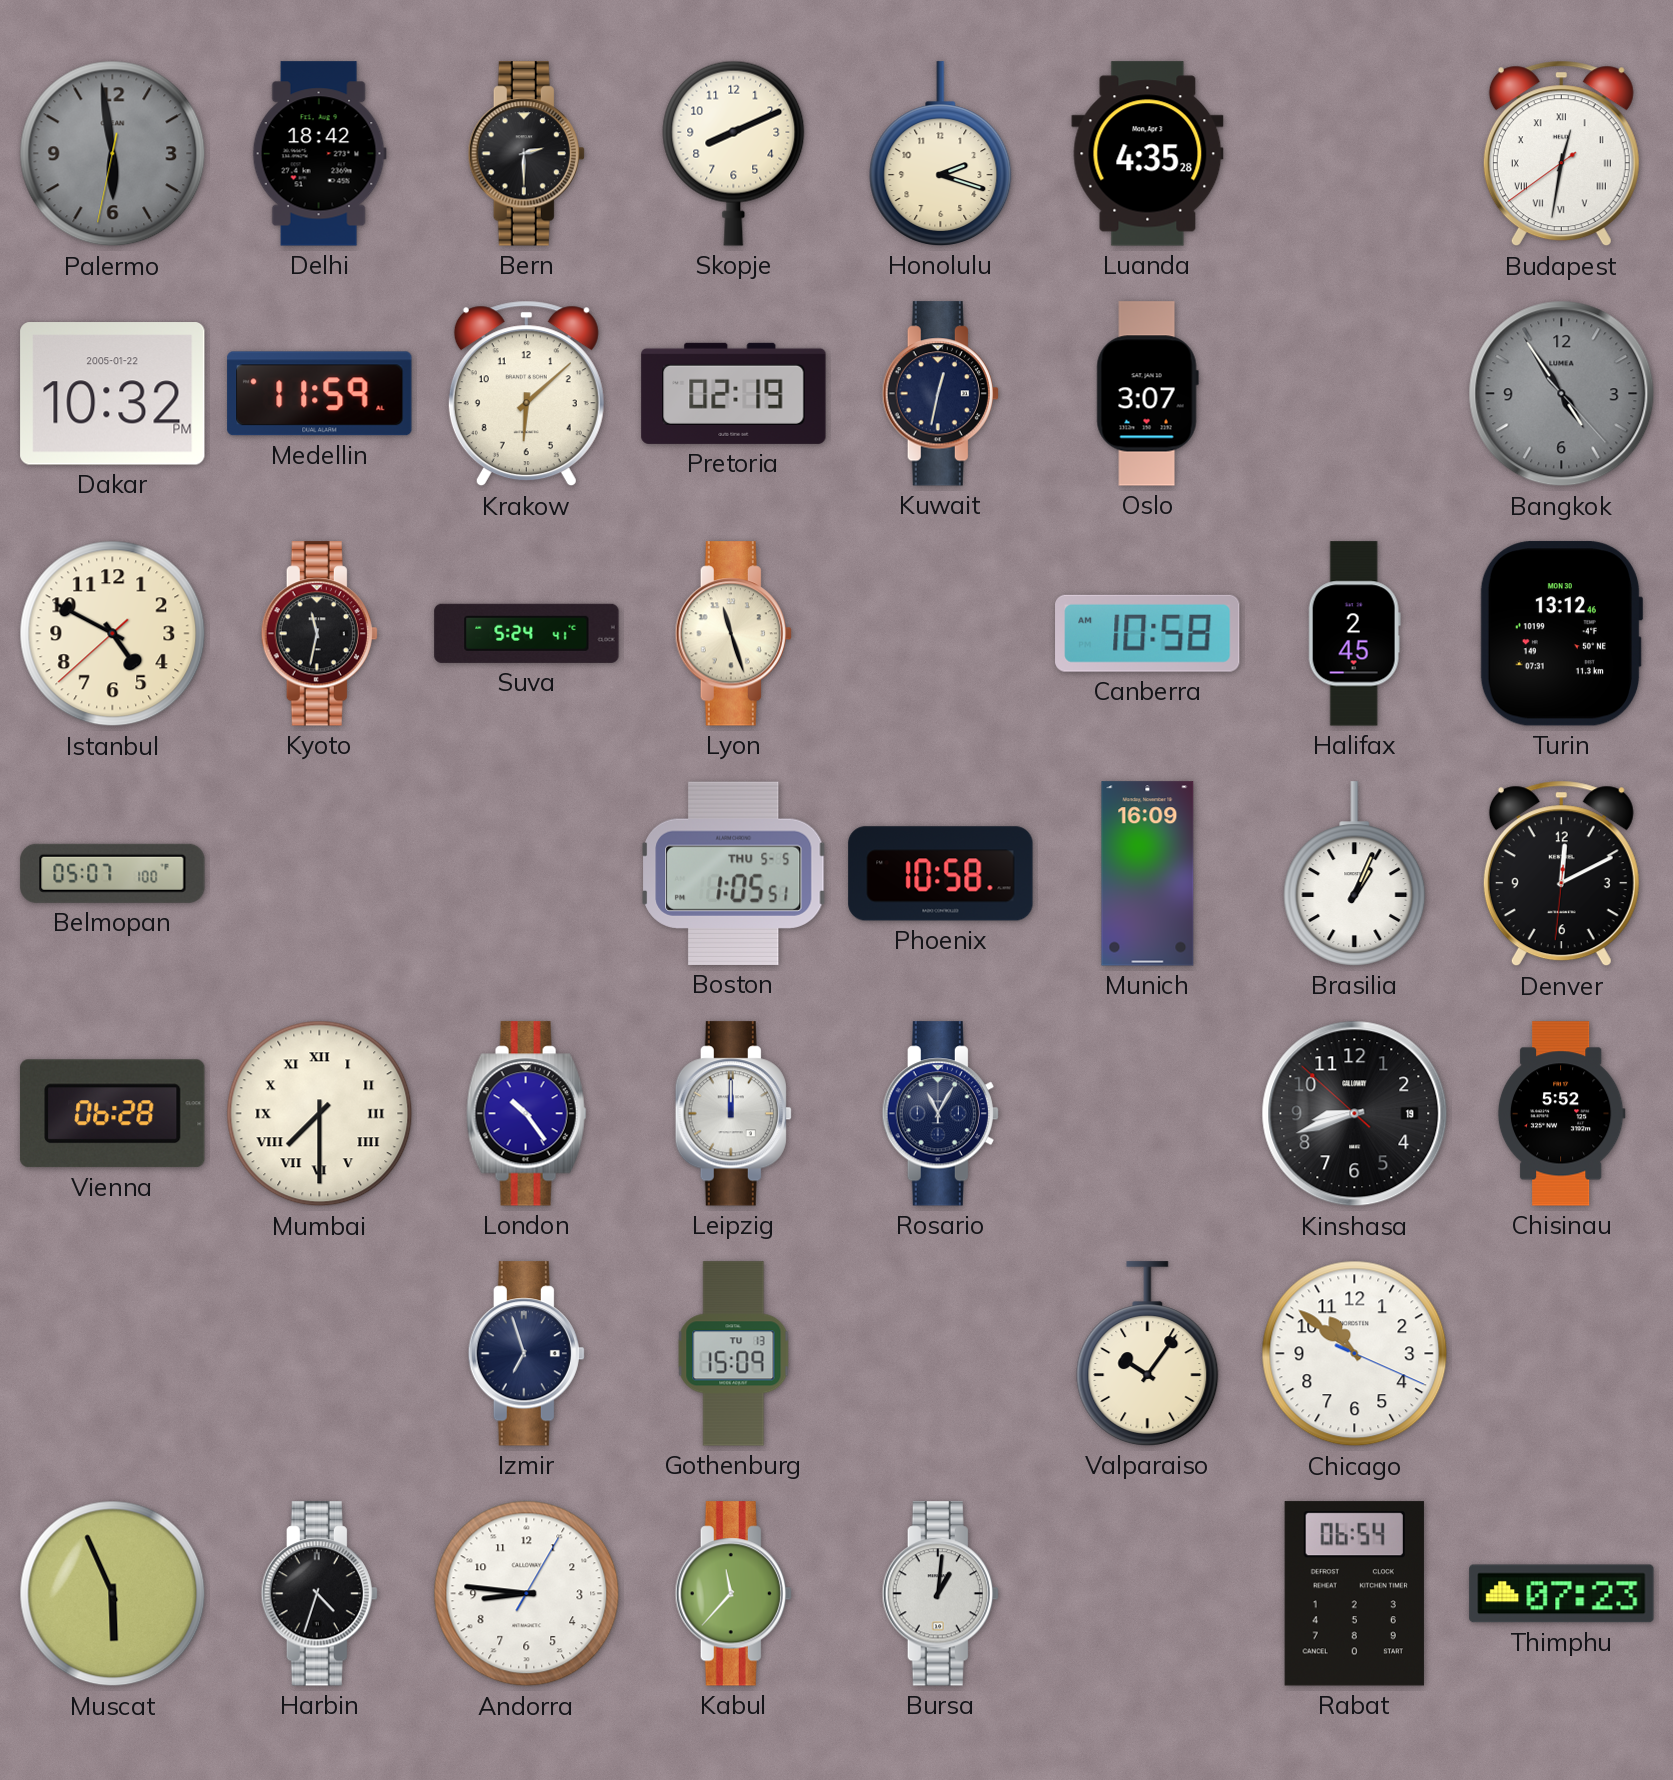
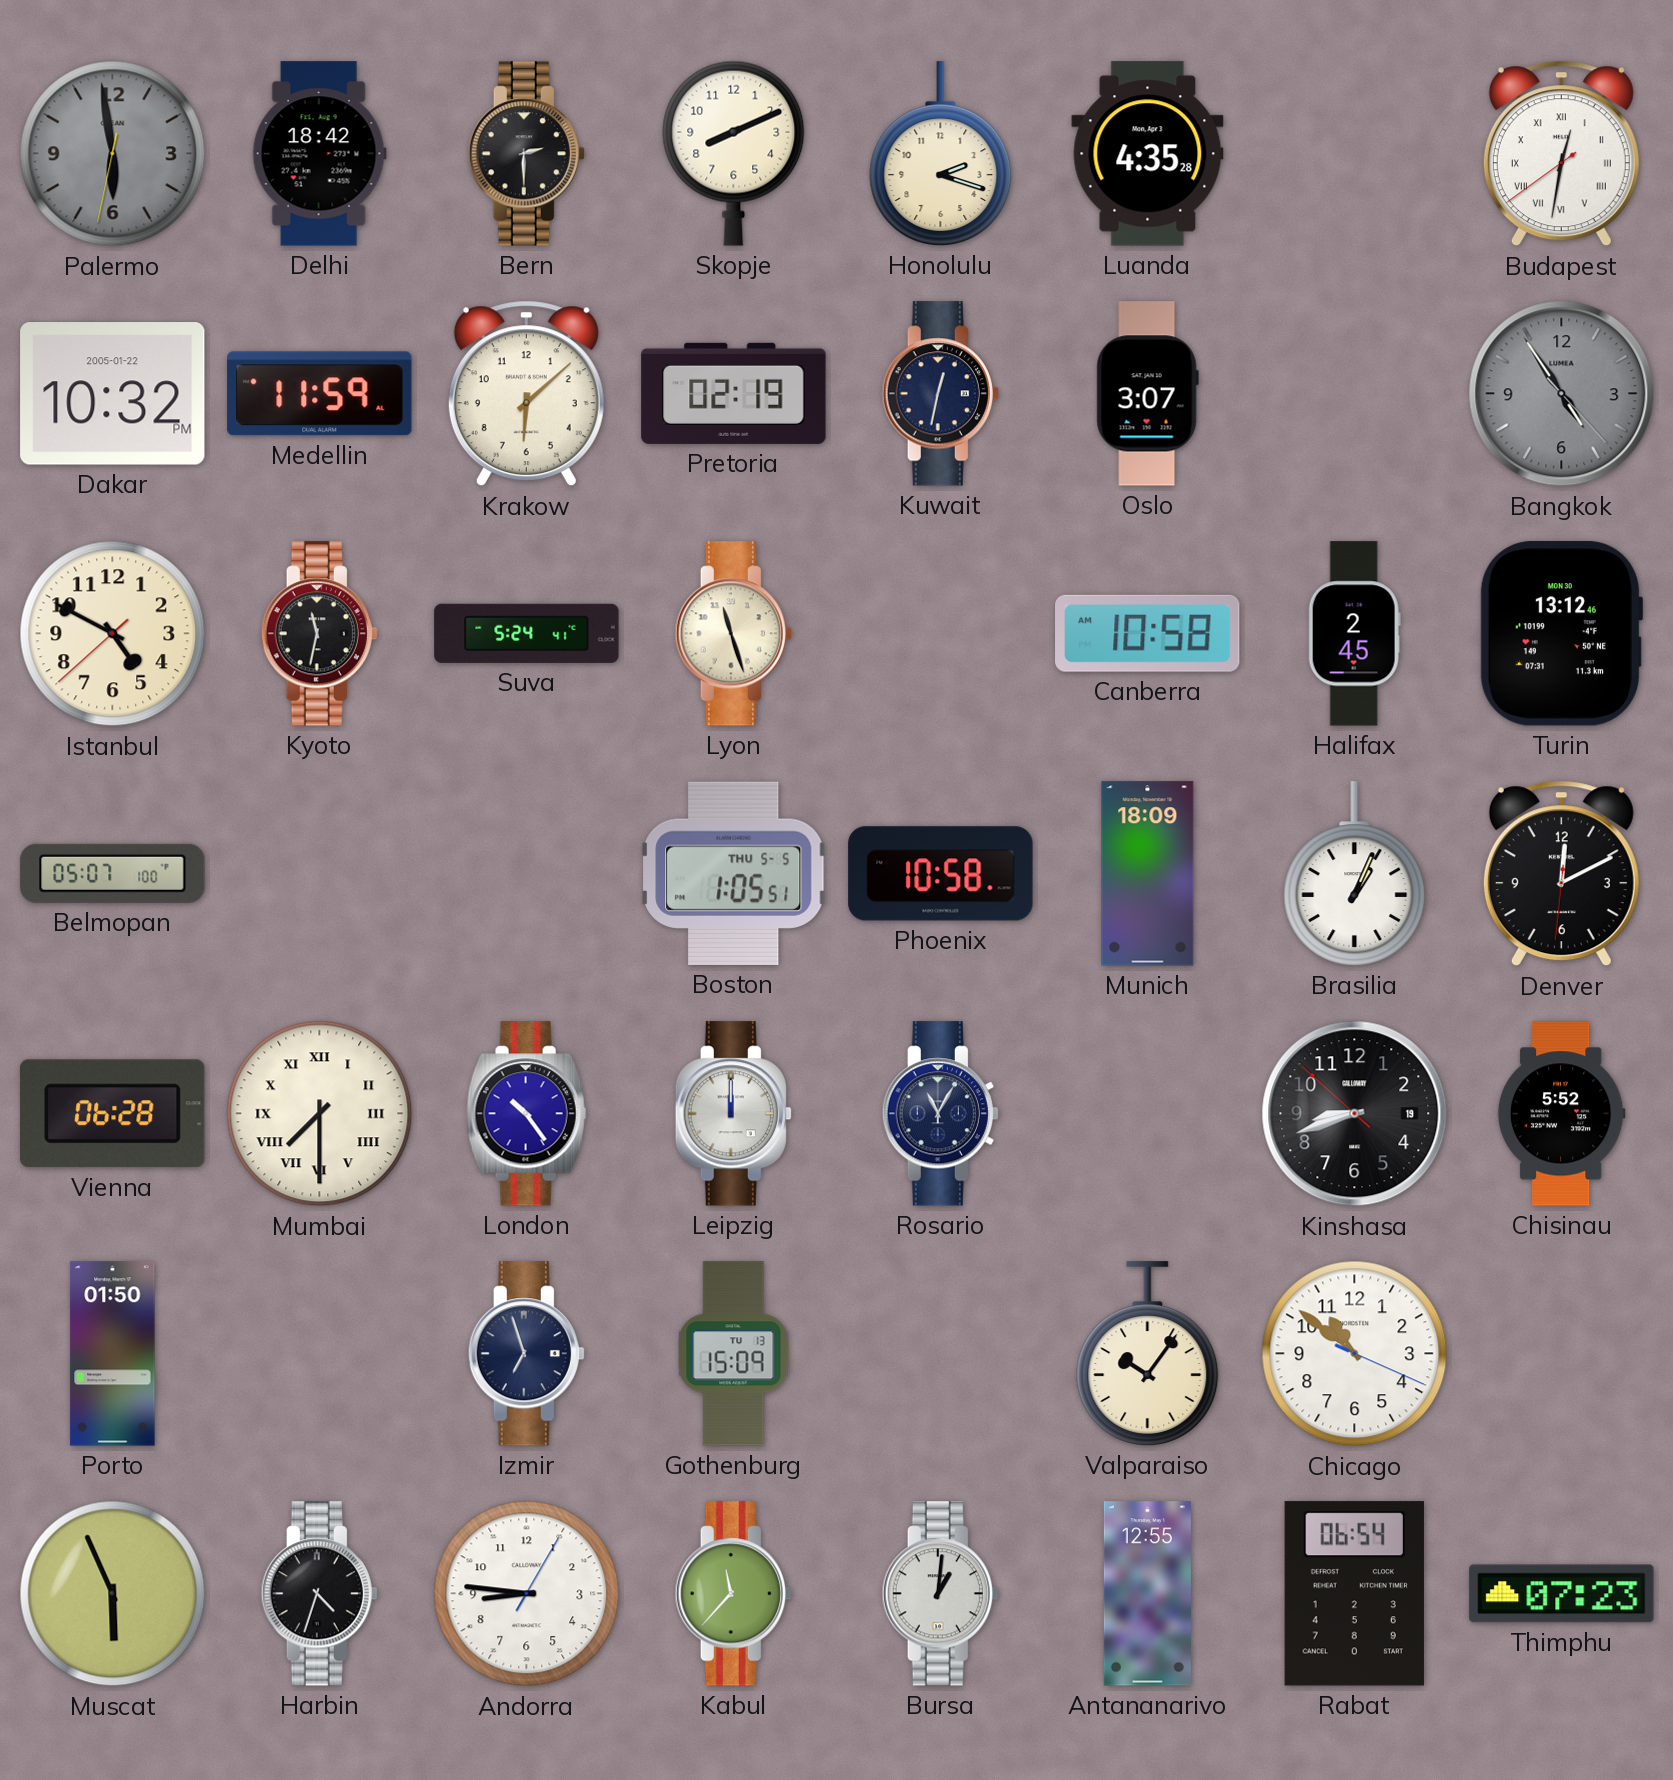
Munich: 16:09 -> 18:09 (1148, 874)
Porto: none -> 01:50 (113, 1354)
Antananarivo: none -> 12:55 (1147, 1594)
